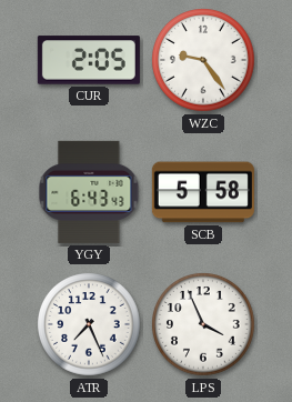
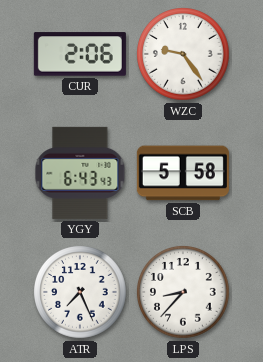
CUR: 2:05 -> 2:06 (80, 54)
LPS: 3:56 -> 8:37 (183, 292)
